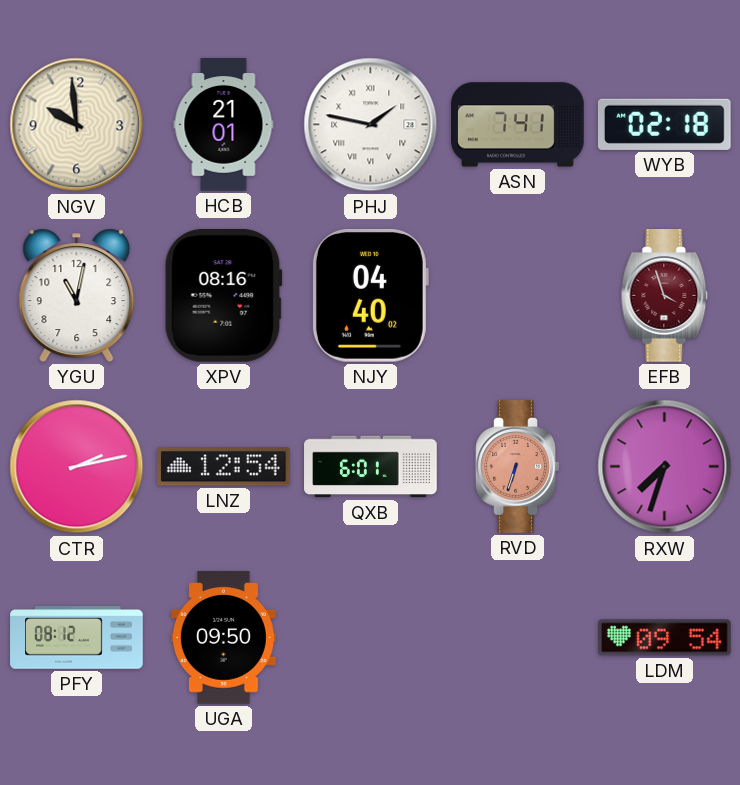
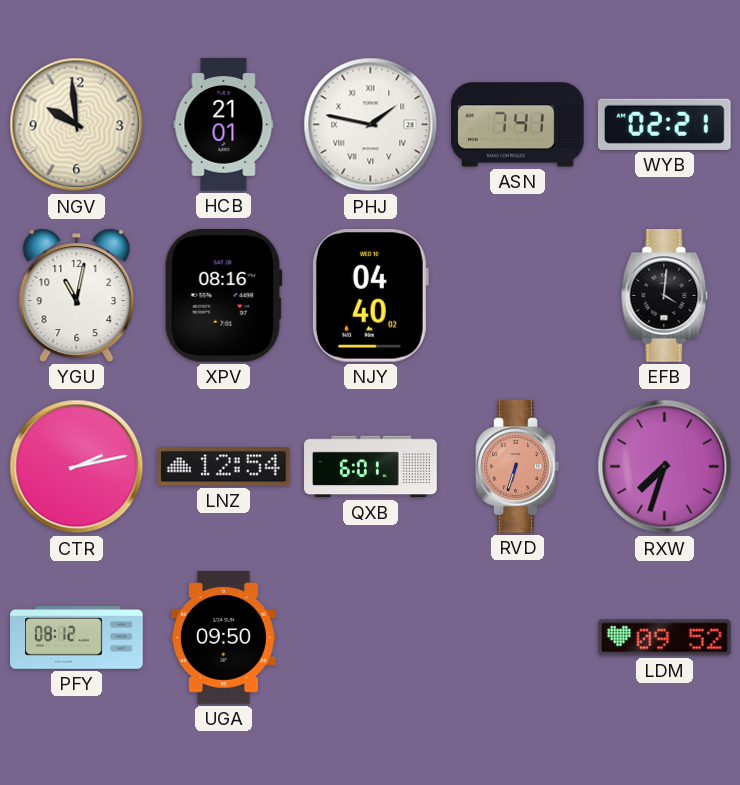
WYB: 02:18 -> 02:21 (664, 124)
EFB: 3:57 -> 4:01 (665, 296)
EFB dial: burgundy -> black (665, 296)
LDM: 09:54 -> 09:52 (665, 638)
